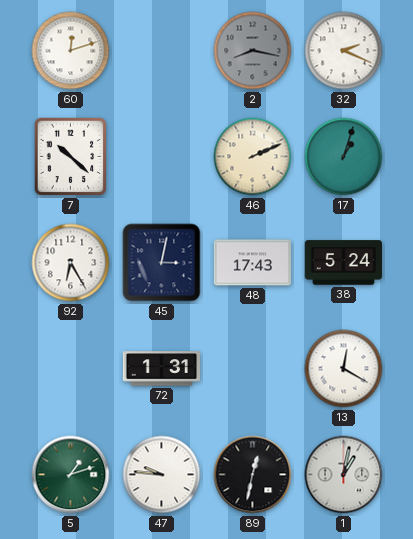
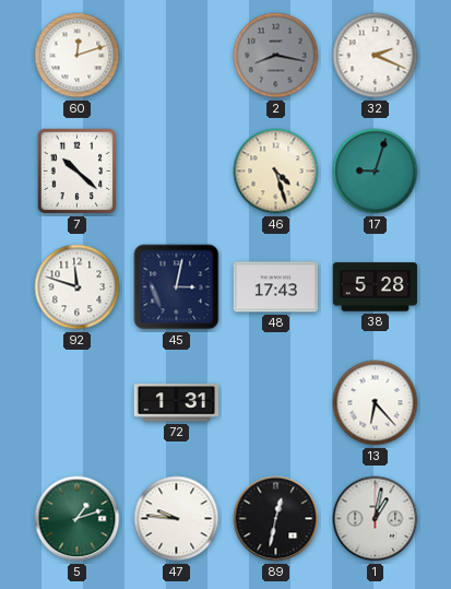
46: 2:11 -> 4:27 (276, 172)
17: 1:03 -> 9:03 (376, 172)
92: 6:25 -> 11:48 (78, 287)
38: 5:24 -> 5:28 (375, 287)
13: 12:20 -> 6:23 (376, 403)
